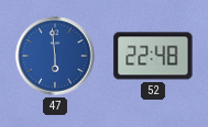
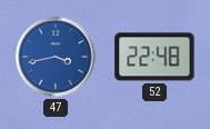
47: 5:59 -> 3:43 (56, 57)
